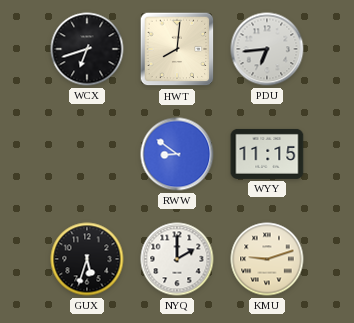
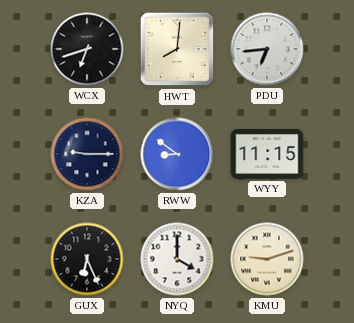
KZA: none -> 9:15 (87, 154)
GUX: 5:33 -> 6:26 (87, 259)
NYQ: 2:00 -> 4:00 (177, 259)
